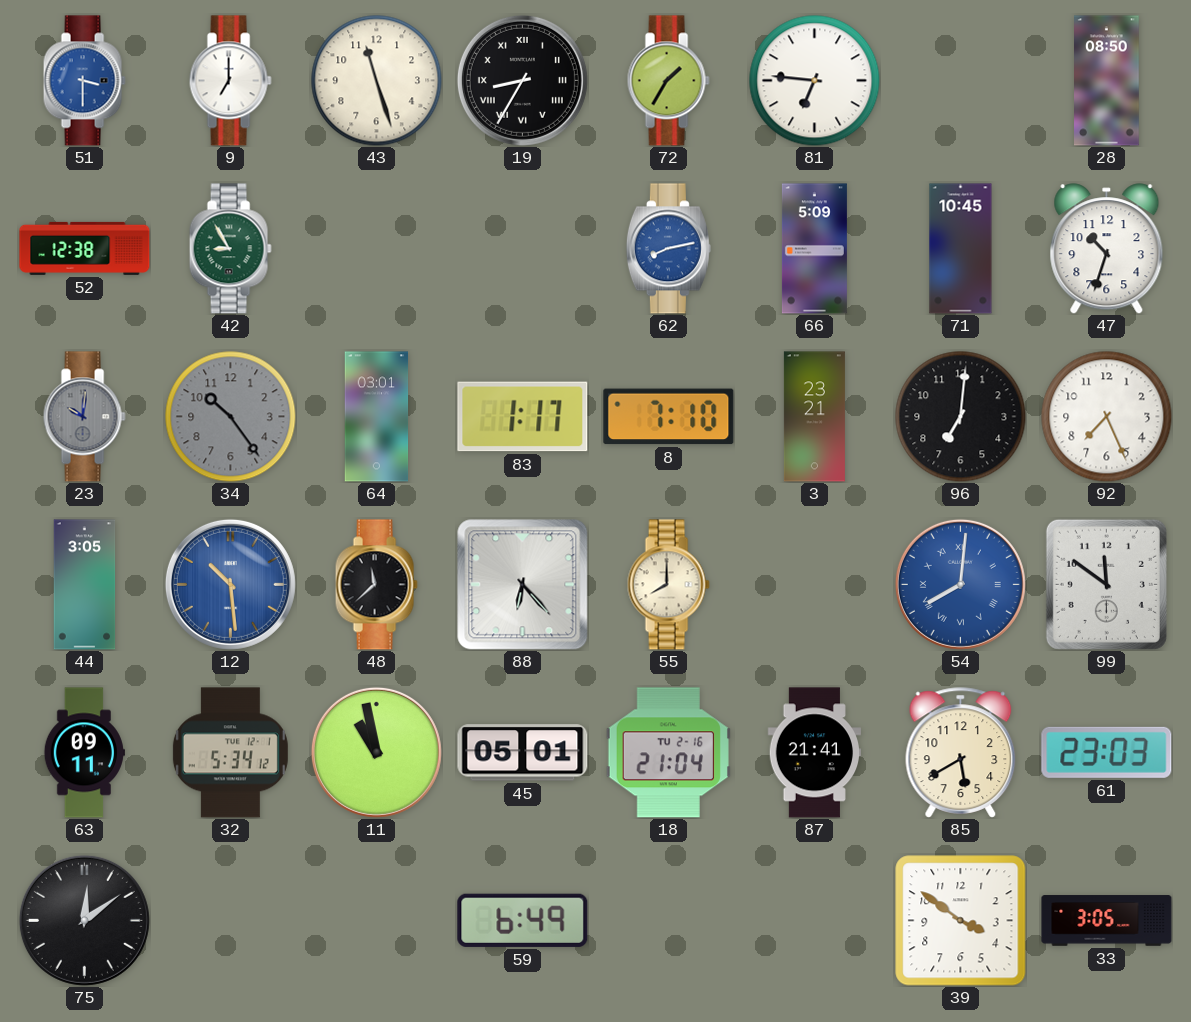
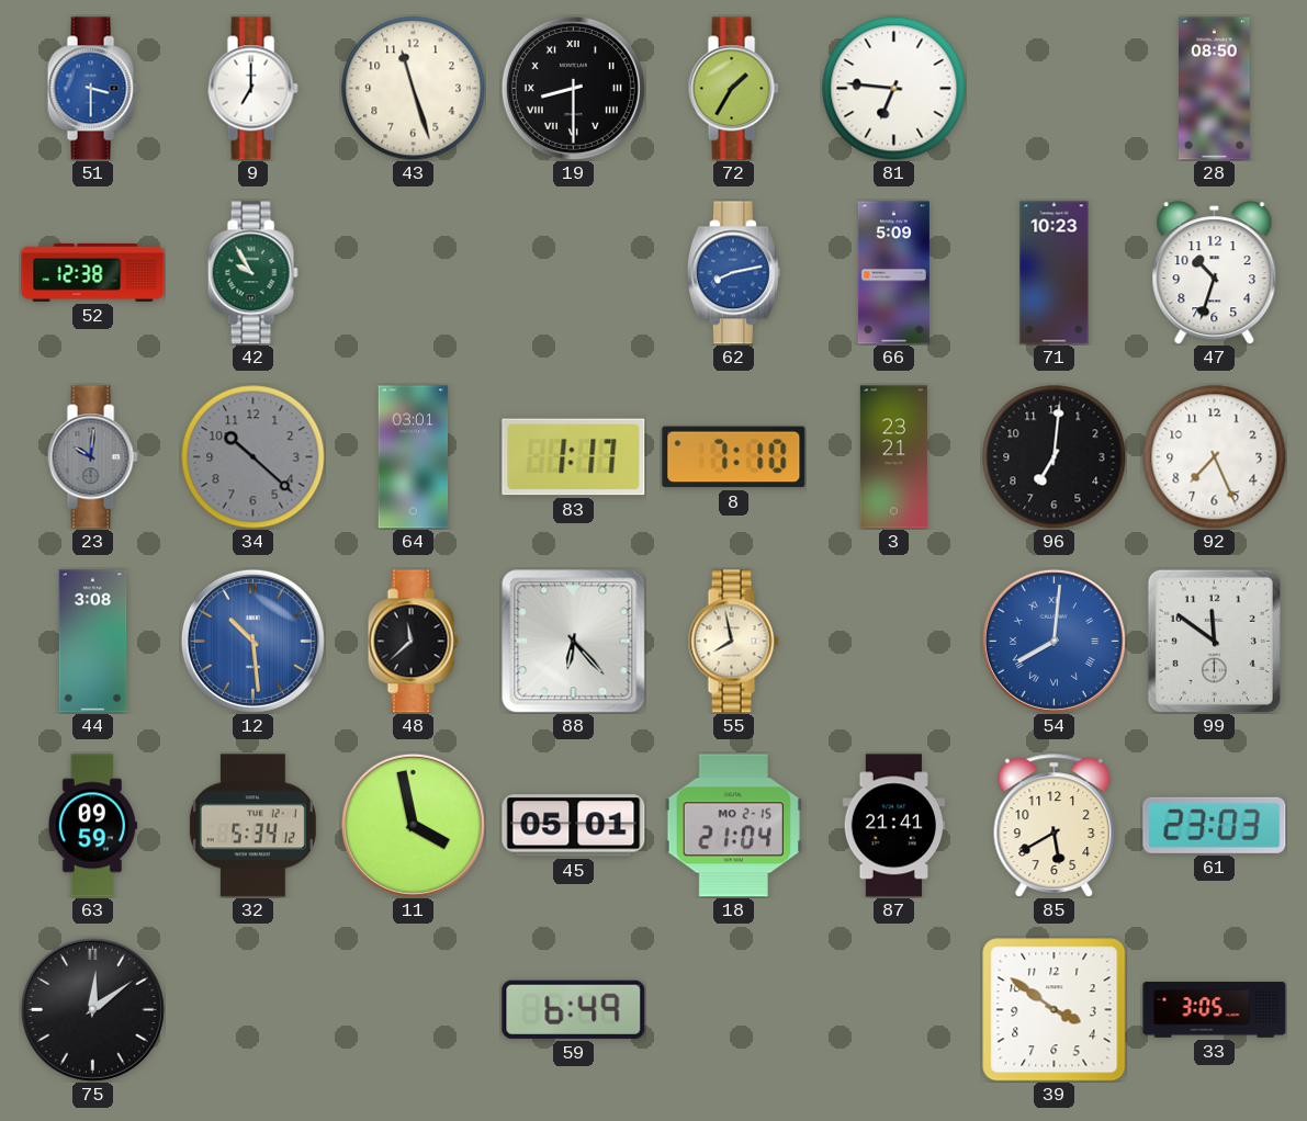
19: 8:35 -> 8:30 (573, 88)
42: 8:55 -> 9:55 (252, 273)
71: 10:45 -> 10:23 (1055, 273)
34: 10:24 -> 10:22 (253, 457)
44: 3:05 -> 3:08 (93, 642)
55: 8:00 -> 7:58 (733, 642)
63: 09:11 -> 09:59 (92, 826)
11: 10:58 -> 3:58 (413, 825)
18 date: TU 2-16 -> MO 2-15 (733, 826)
